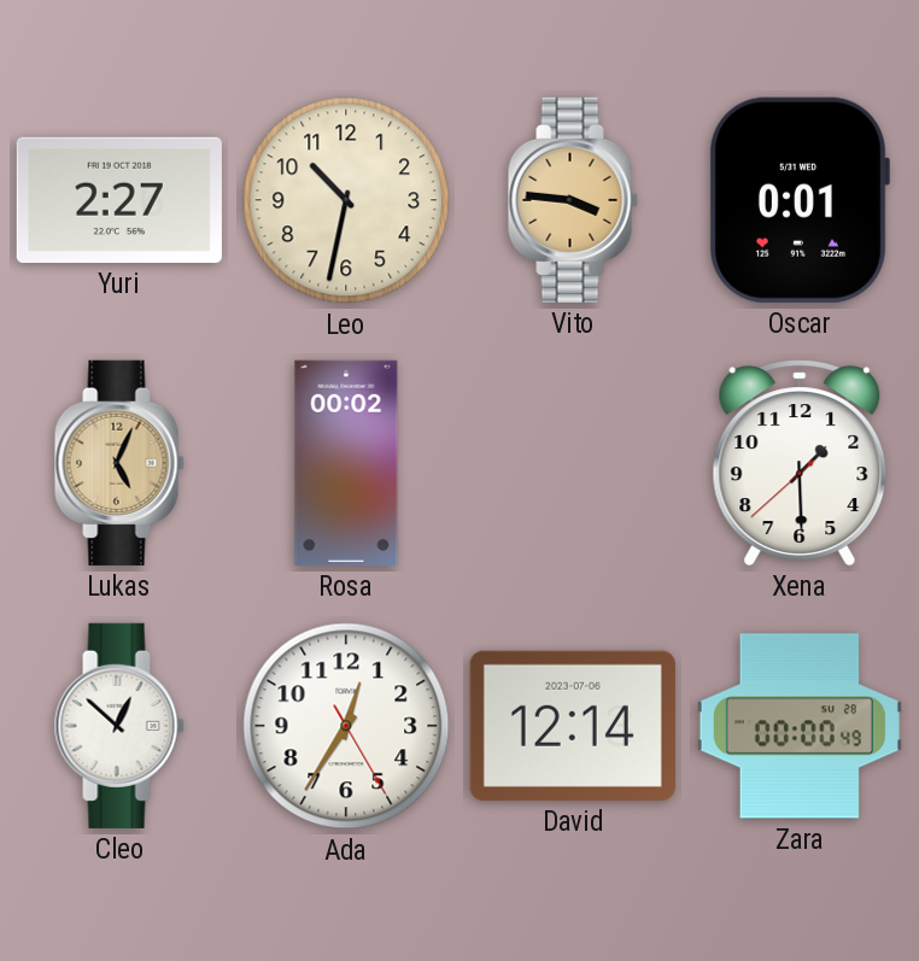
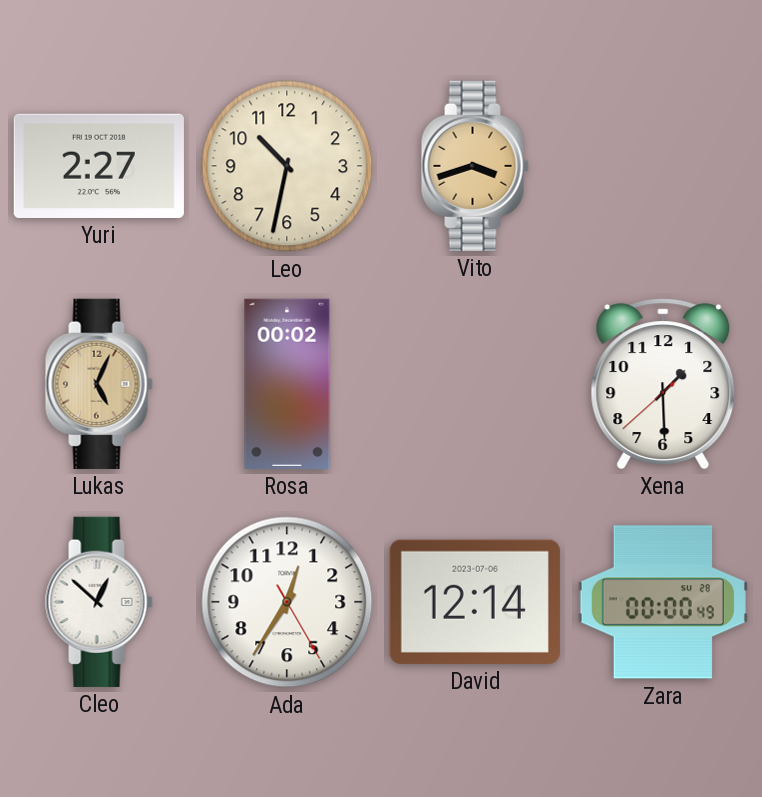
Vito: 3:46 -> 3:42 (475, 166)
Oscar: 0:01 -> none (798, 200)
